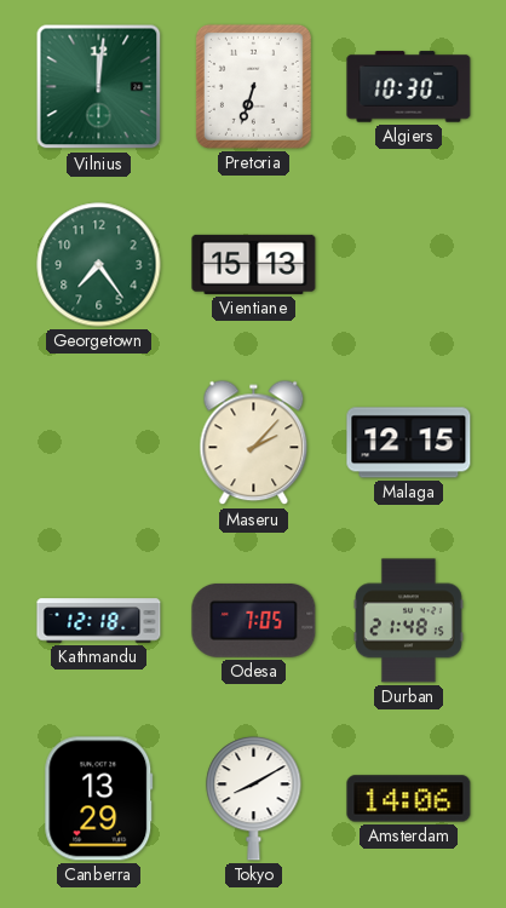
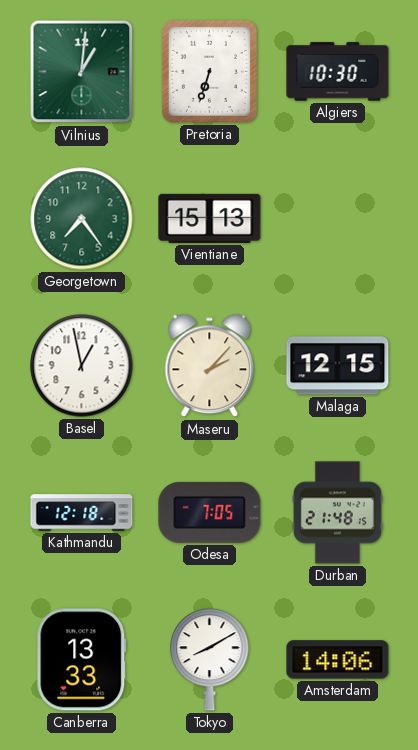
Vilnius: 12:01 -> 1:01 (82, 72)
Basel: none -> 12:58 (82, 366)
Canberra: 13:29 -> 13:33 (82, 660)
